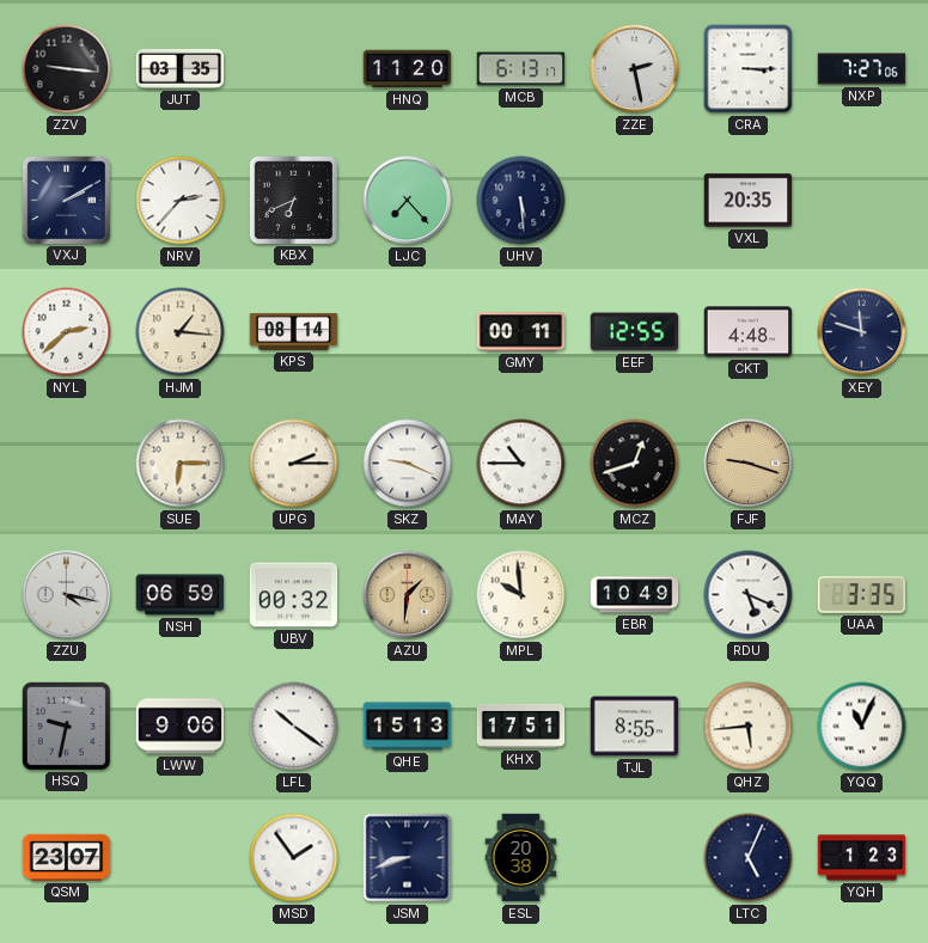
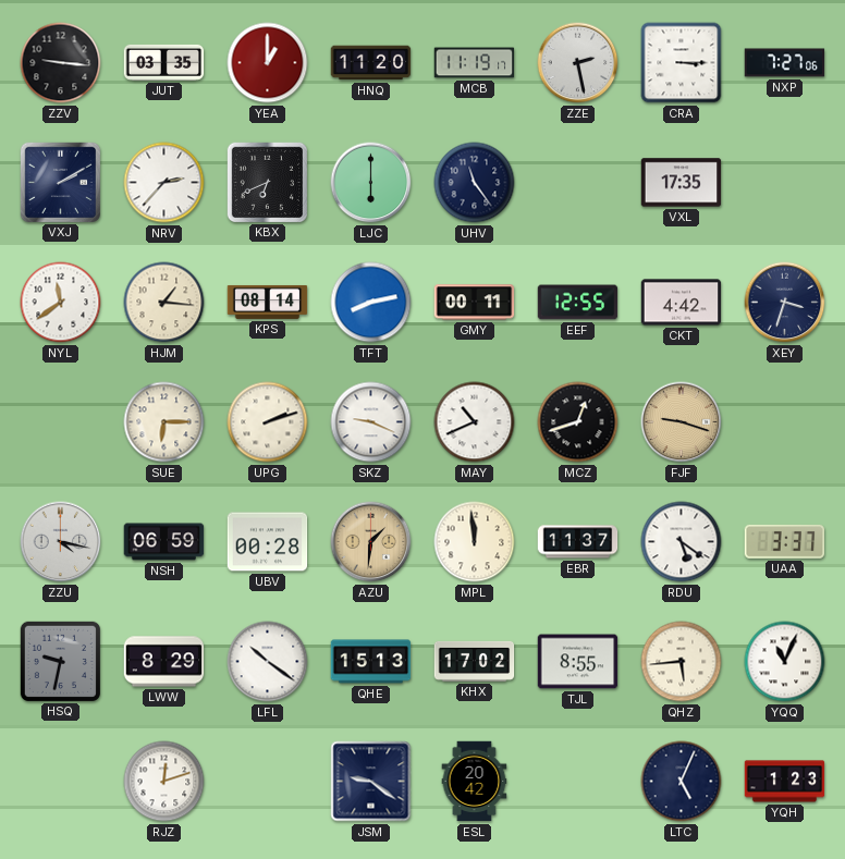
YEA: none -> 1:00 (268, 63)
MCB: 6:13 -> 11:19 (475, 63)
LJC: 7:23 -> 6:00 (371, 183)
UHV: 5:29 -> 11:24 (475, 183)
VXL: 20:35 -> 17:35 (682, 183)
NYL: 2:38 -> 11:39 (61, 303)
TFT: none -> 8:13 (371, 303)
CKT: 4:48 -> 4:42 (682, 303)
XEY: 11:48 -> 3:33 (785, 303)
UPG: 2:15 -> 2:12 (268, 422)
MAY: 10:45 -> 10:41 (475, 422)
UBV: 00:32 -> 00:28 (268, 542)
MPL: 9:59 -> 11:59 (475, 542)
EBR: 10:49 -> 11:37 (578, 542)
RDU: 5:19 -> 5:21 (682, 542)
UAA: 3:35 -> 3:37 (785, 541)
LWW: 9:06 -> 8:29 (164, 662)
KHX: 17:51 -> 17:02 (475, 661)
QSM: 23:07 -> none (67, 857)
RJZ: none -> 12:12 (164, 782)
MSD: 1:54 -> none (294, 858)
JSM: 8:42 -> 9:21 (371, 782)
ESL: 20:38 -> 20:42 (475, 782)
